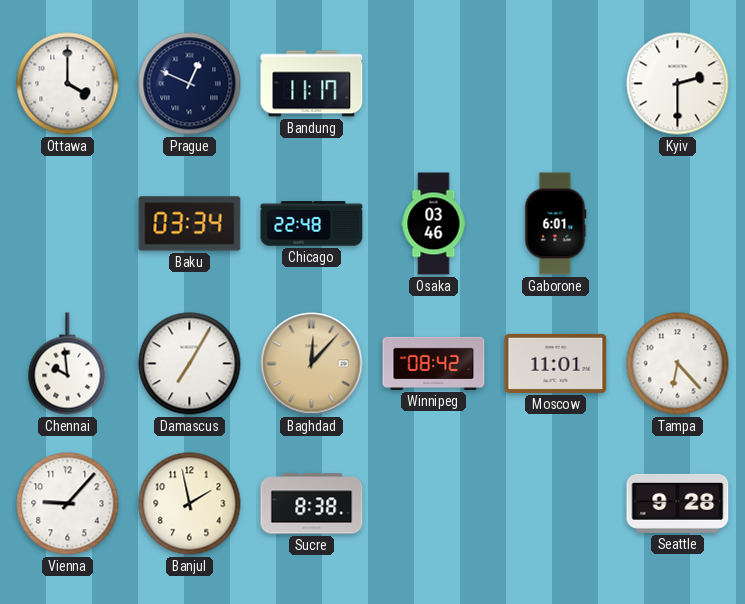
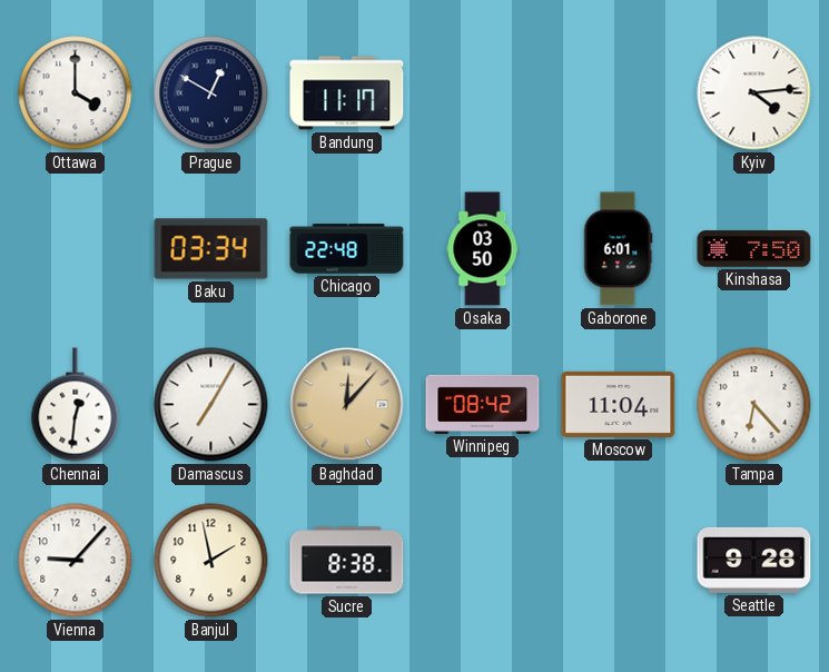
Prague: 12:49 -> 12:50 (211, 93)
Kyiv: 2:30 -> 4:14 (754, 93)
Osaka: 03:46 -> 03:50 (483, 249)
Kinshasa: none -> 7:50 (754, 249)
Chennai: 9:59 -> 12:31 (76, 405)
Moscow: 11:01 -> 11:04 (619, 404)
